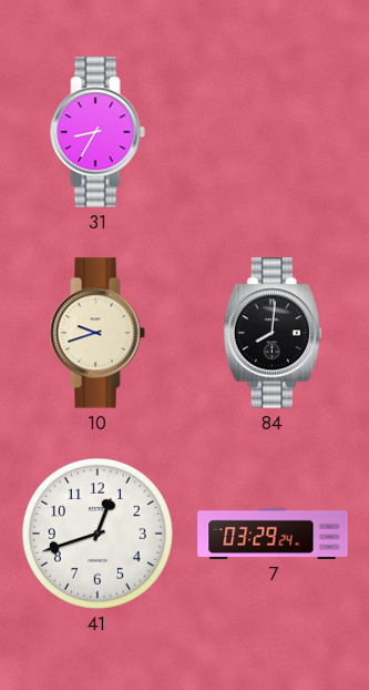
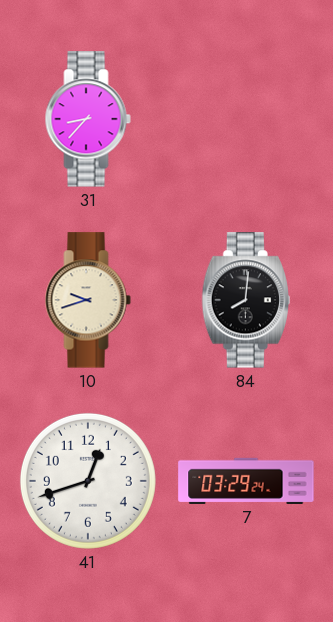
31: 8:35 -> 8:37 (88, 119)
